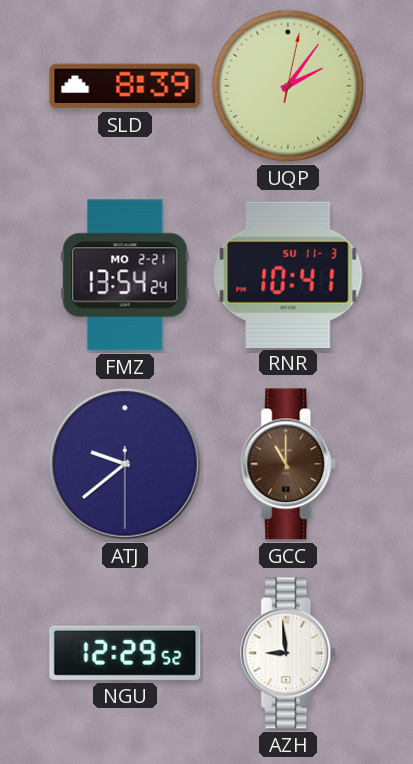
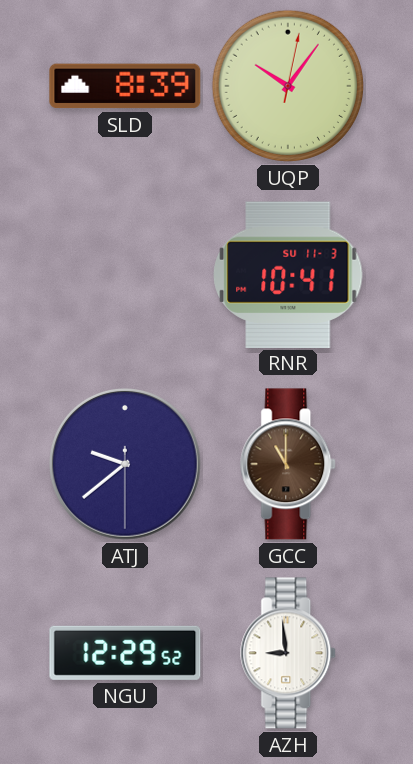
UQP: 2:06 -> 10:06 (288, 86)
FMZ: 13:54 -> none (125, 275)
